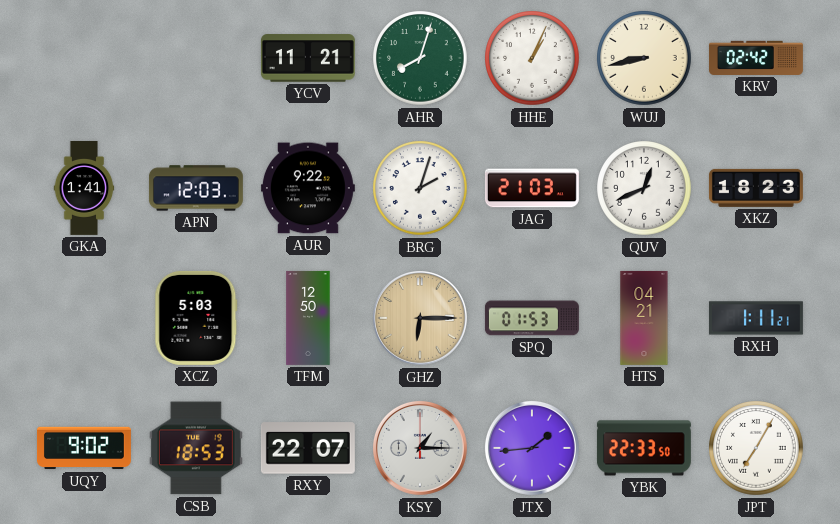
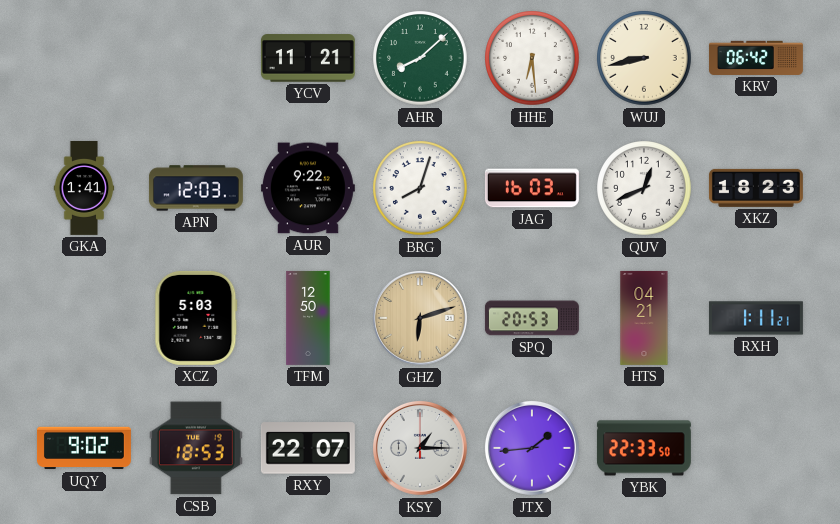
AHR: 8:03 -> 8:08 (420, 58)
HHE: 1:04 -> 6:29 (532, 58)
KRV: 02:42 -> 06:42 (756, 58)
BRG: 2:03 -> 8:03 (420, 188)
JAG: 21:03 -> 16:03 (532, 188)
GHZ: 6:15 -> 6:12 (420, 318)
SPQ: 01:53 -> 20:53 (532, 318)
JPT: 7:05 -> none (756, 448)
